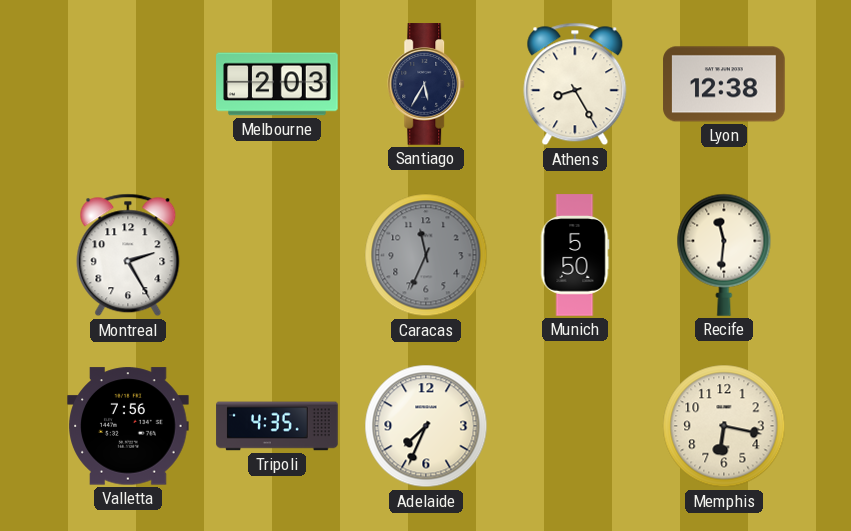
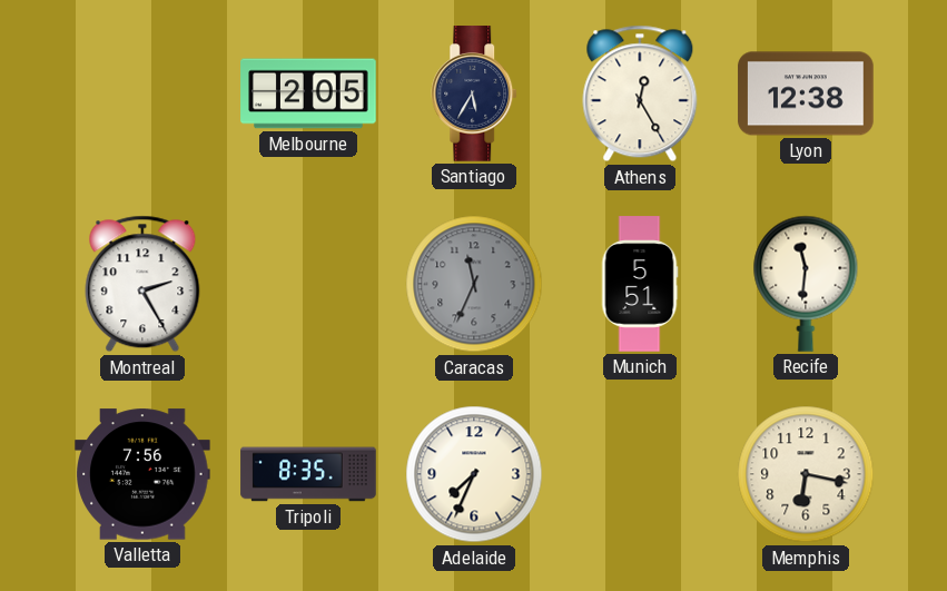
Melbourne: 2:03 -> 2:05 (308, 93)
Athens: 8:25 -> 12:25 (640, 93)
Munich: 5:50 -> 5:51 (640, 284)
Tripoli: 4:35 -> 8:35 (308, 474)
